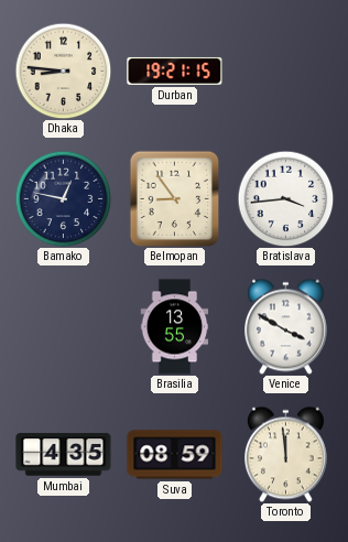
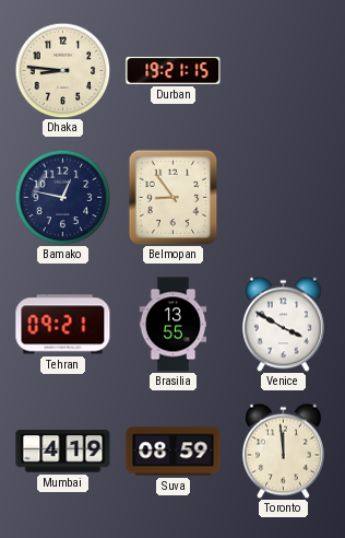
Bratislava: 3:44 -> none (285, 198)
Tehran: none -> 09:21 (63, 325)
Mumbai: 4:35 -> 4:19 (63, 452)
